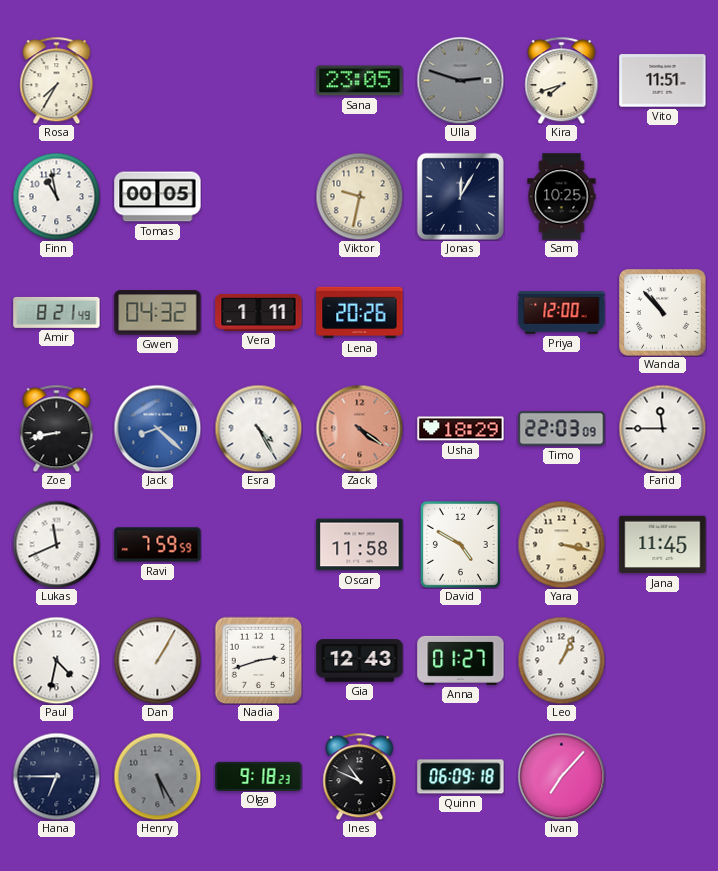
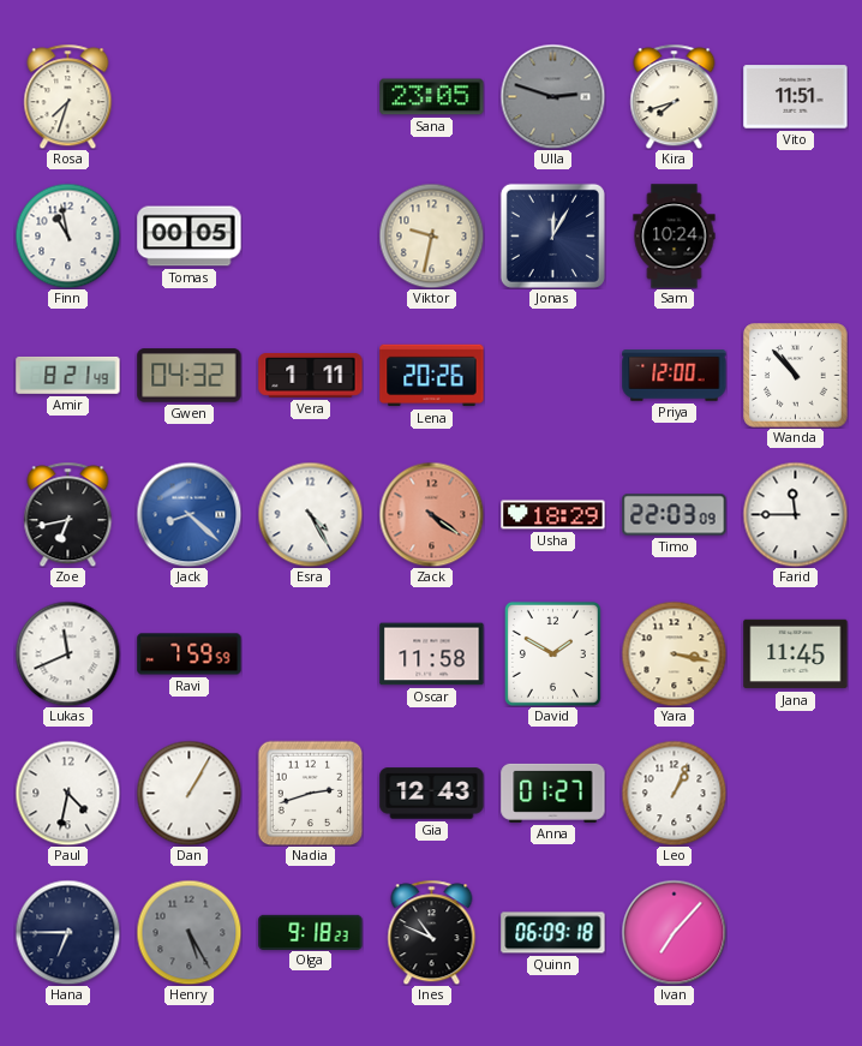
Rosa: 7:35 -> 7:33 (68, 96)
Sam: 10:25 -> 10:24 (675, 237)
Zoe: 8:43 -> 6:43 (68, 514)
David: 4:50 -> 1:50 (552, 653)
